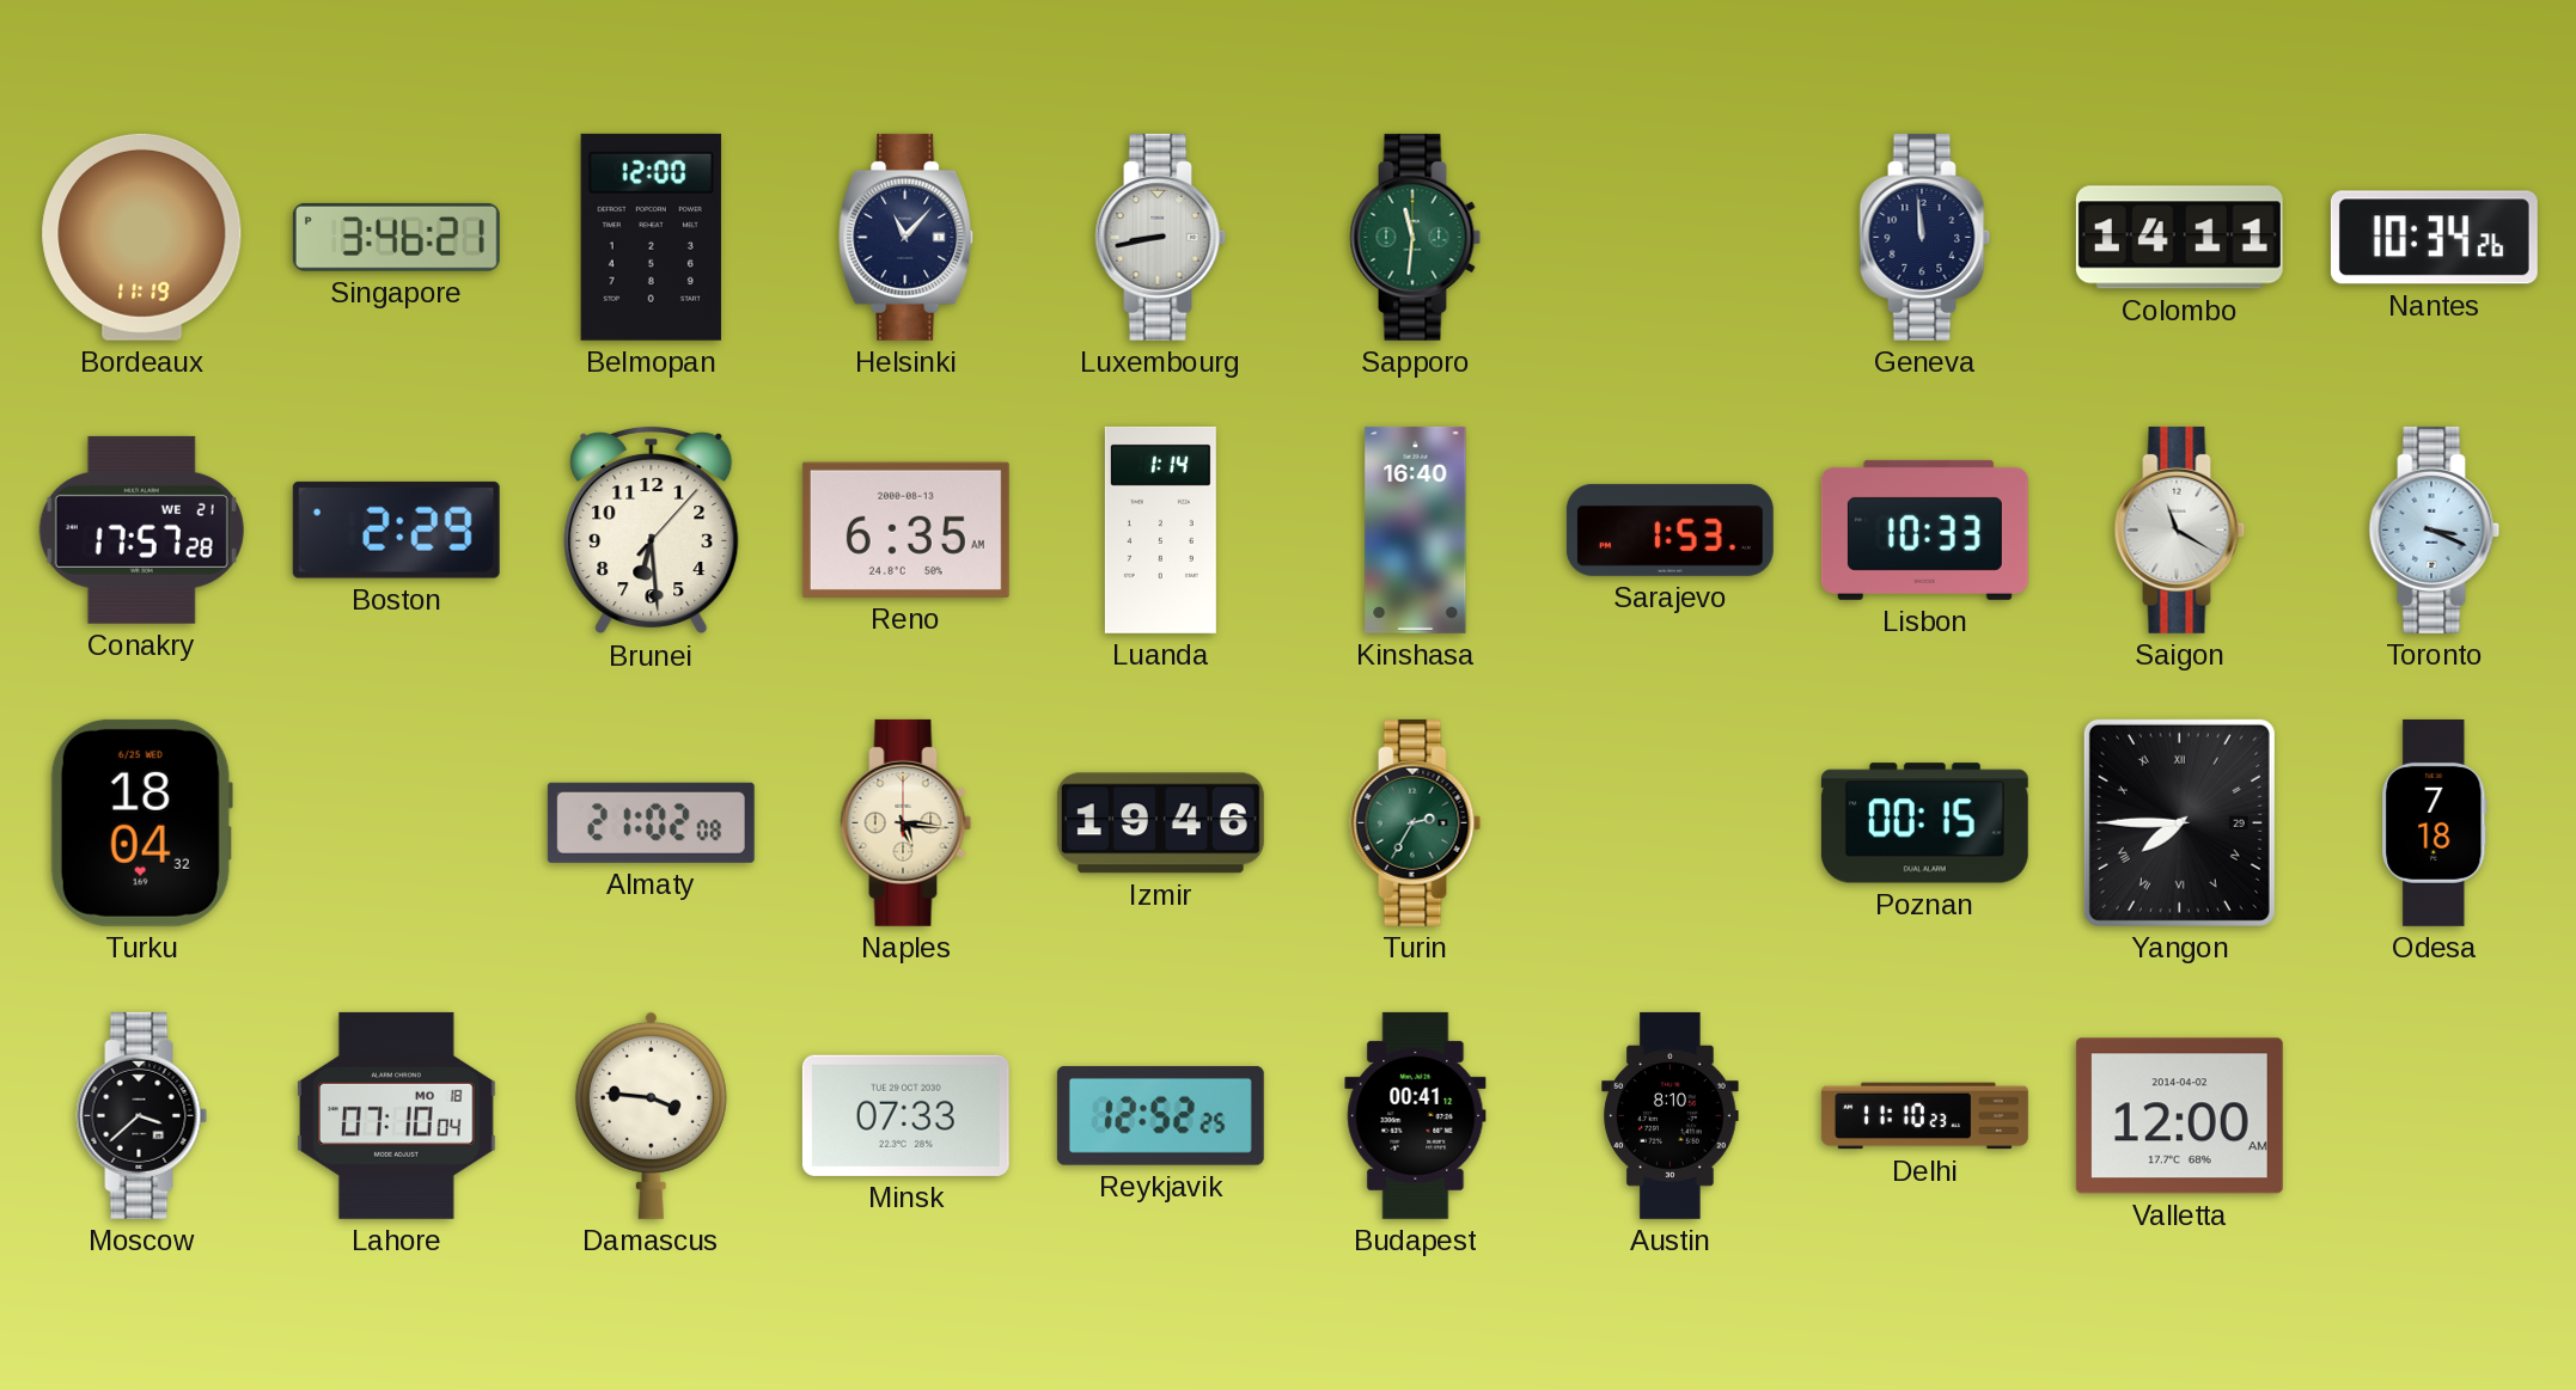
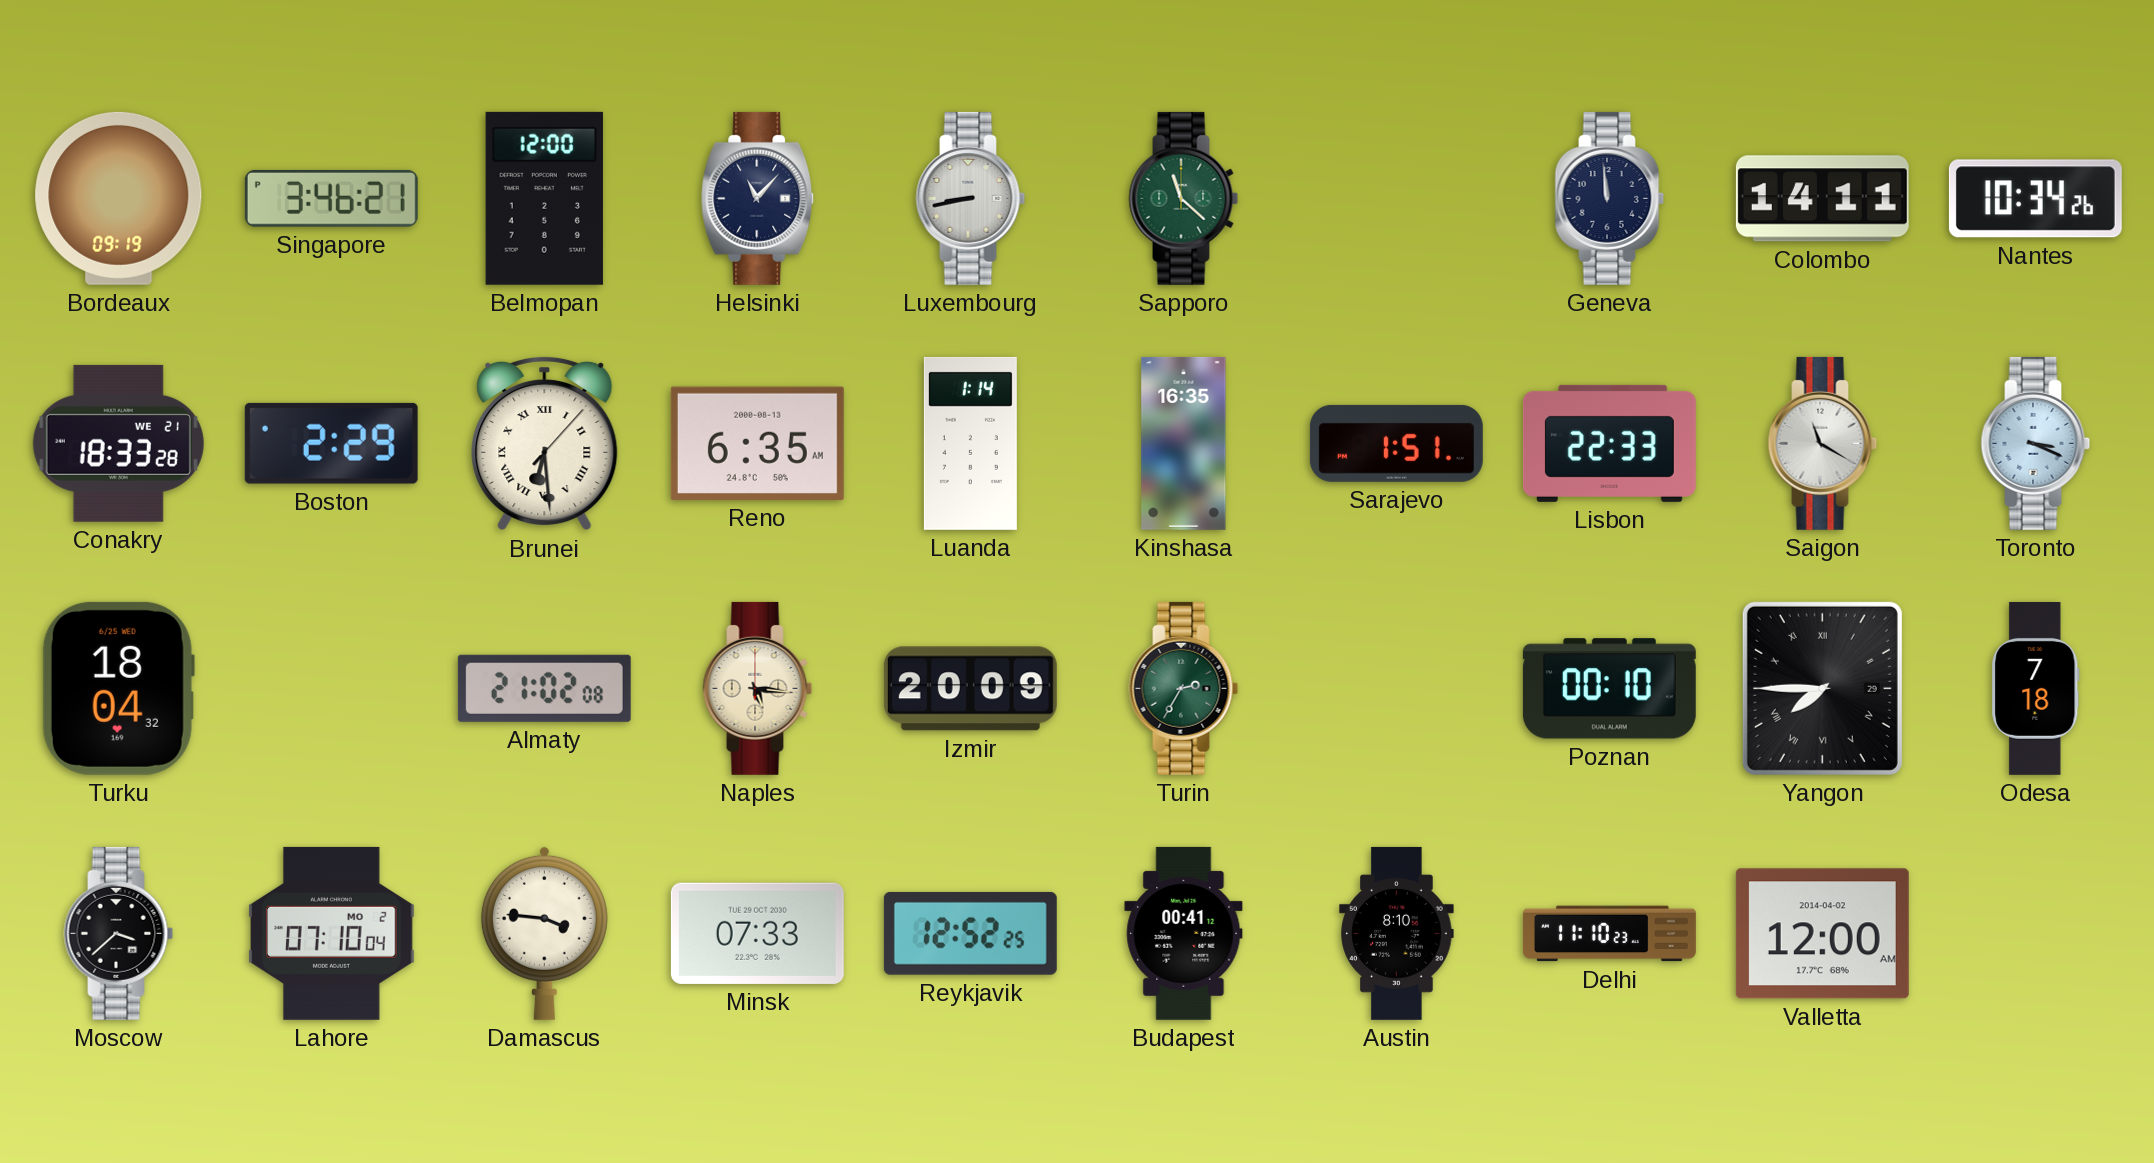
Bordeaux: 11:19 -> 09:19 (119, 198)
Sapporo: 11:31 -> 11:22 (1184, 198)
Conakry: 17:57 -> 18:33 (118, 443)
Brunei numerals: Arabic -> Roman (545, 443)
Kinshasa: 16:40 -> 16:35 (1184, 443)
Sarajevo: 1:53 -> 1:51 (1396, 443)
Lisbon: 10:33 -> 22:33 (1609, 443)
Izmir: 19:46 -> 20:09 (970, 689)
Poznan: 00:15 -> 00:10 (1609, 689)
Lahore date: MO 18 -> MO 2 (332, 933)
